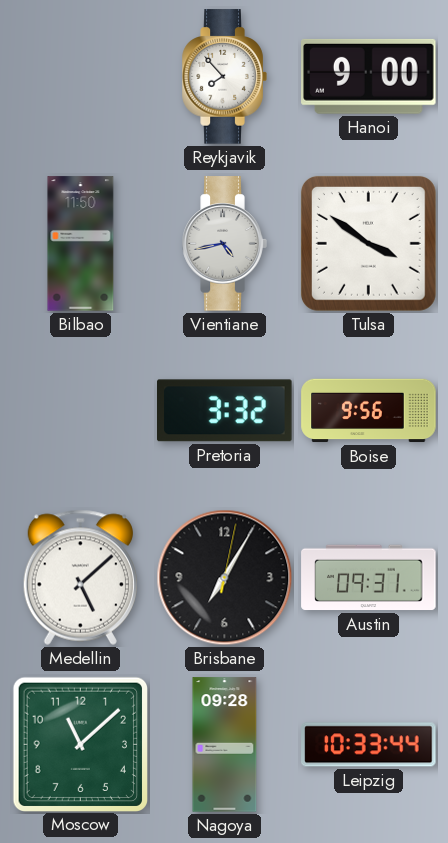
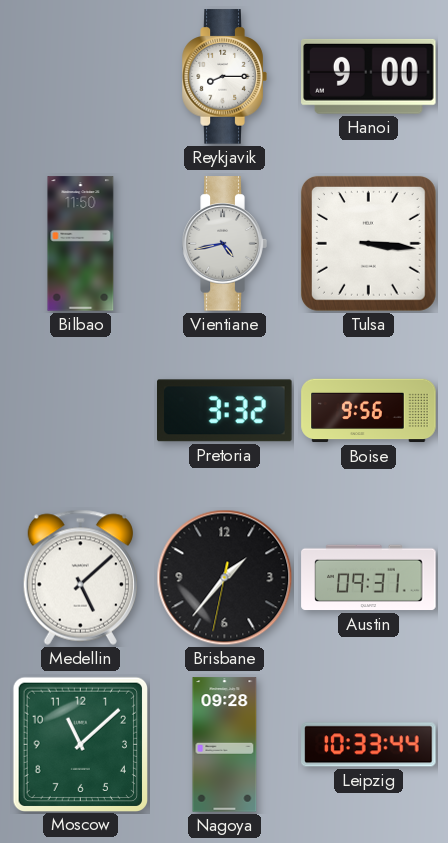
Reykjavik: 7:53 -> 8:15 (224, 77)
Tulsa: 3:51 -> 3:16 (368, 243)
Brisbane: 7:05 -> 1:36 (225, 578)
